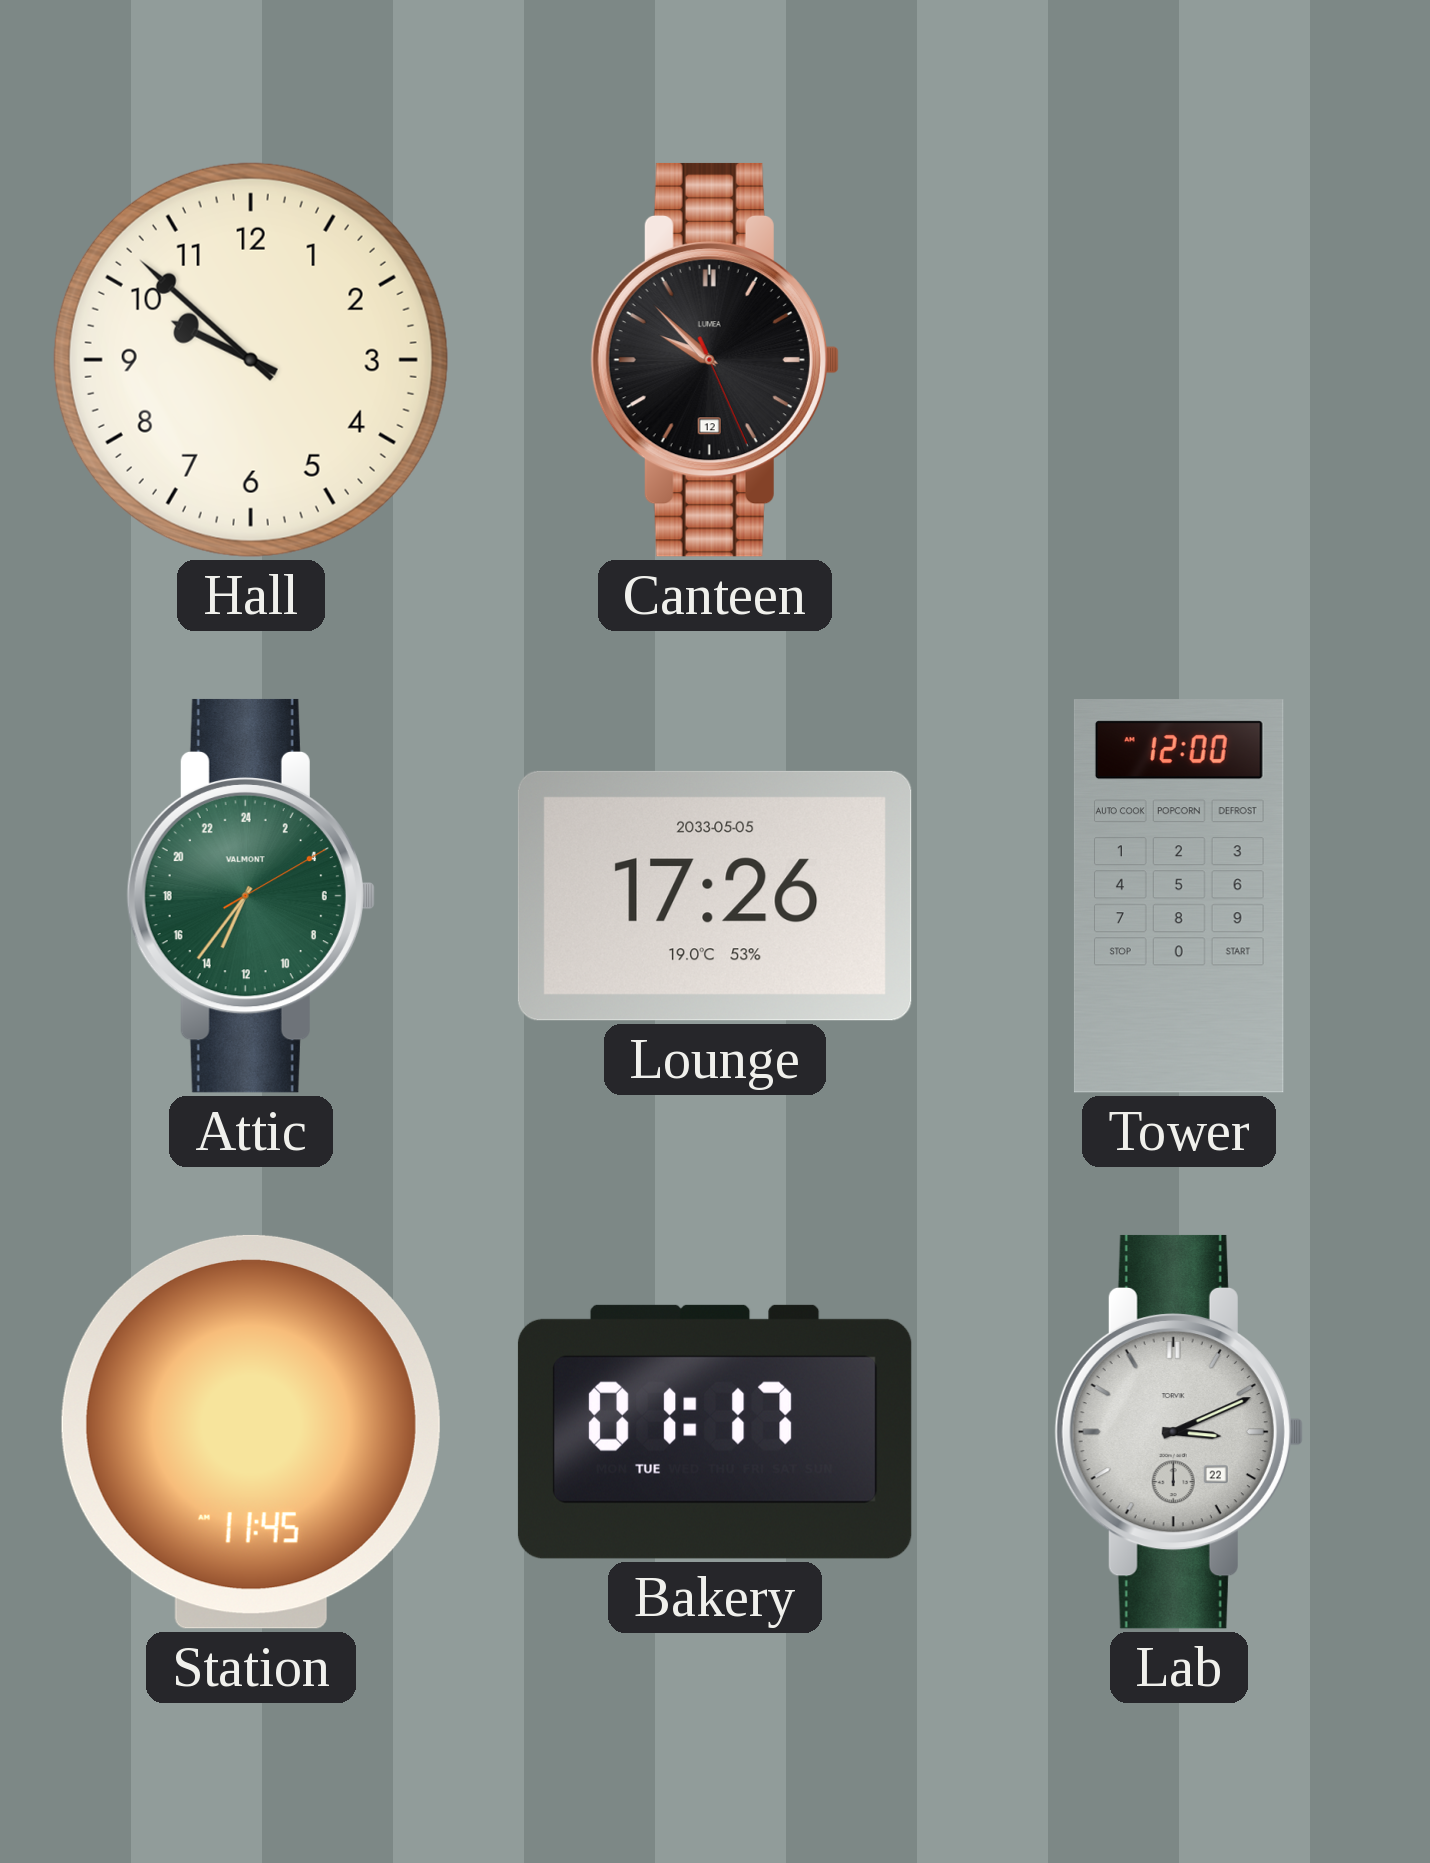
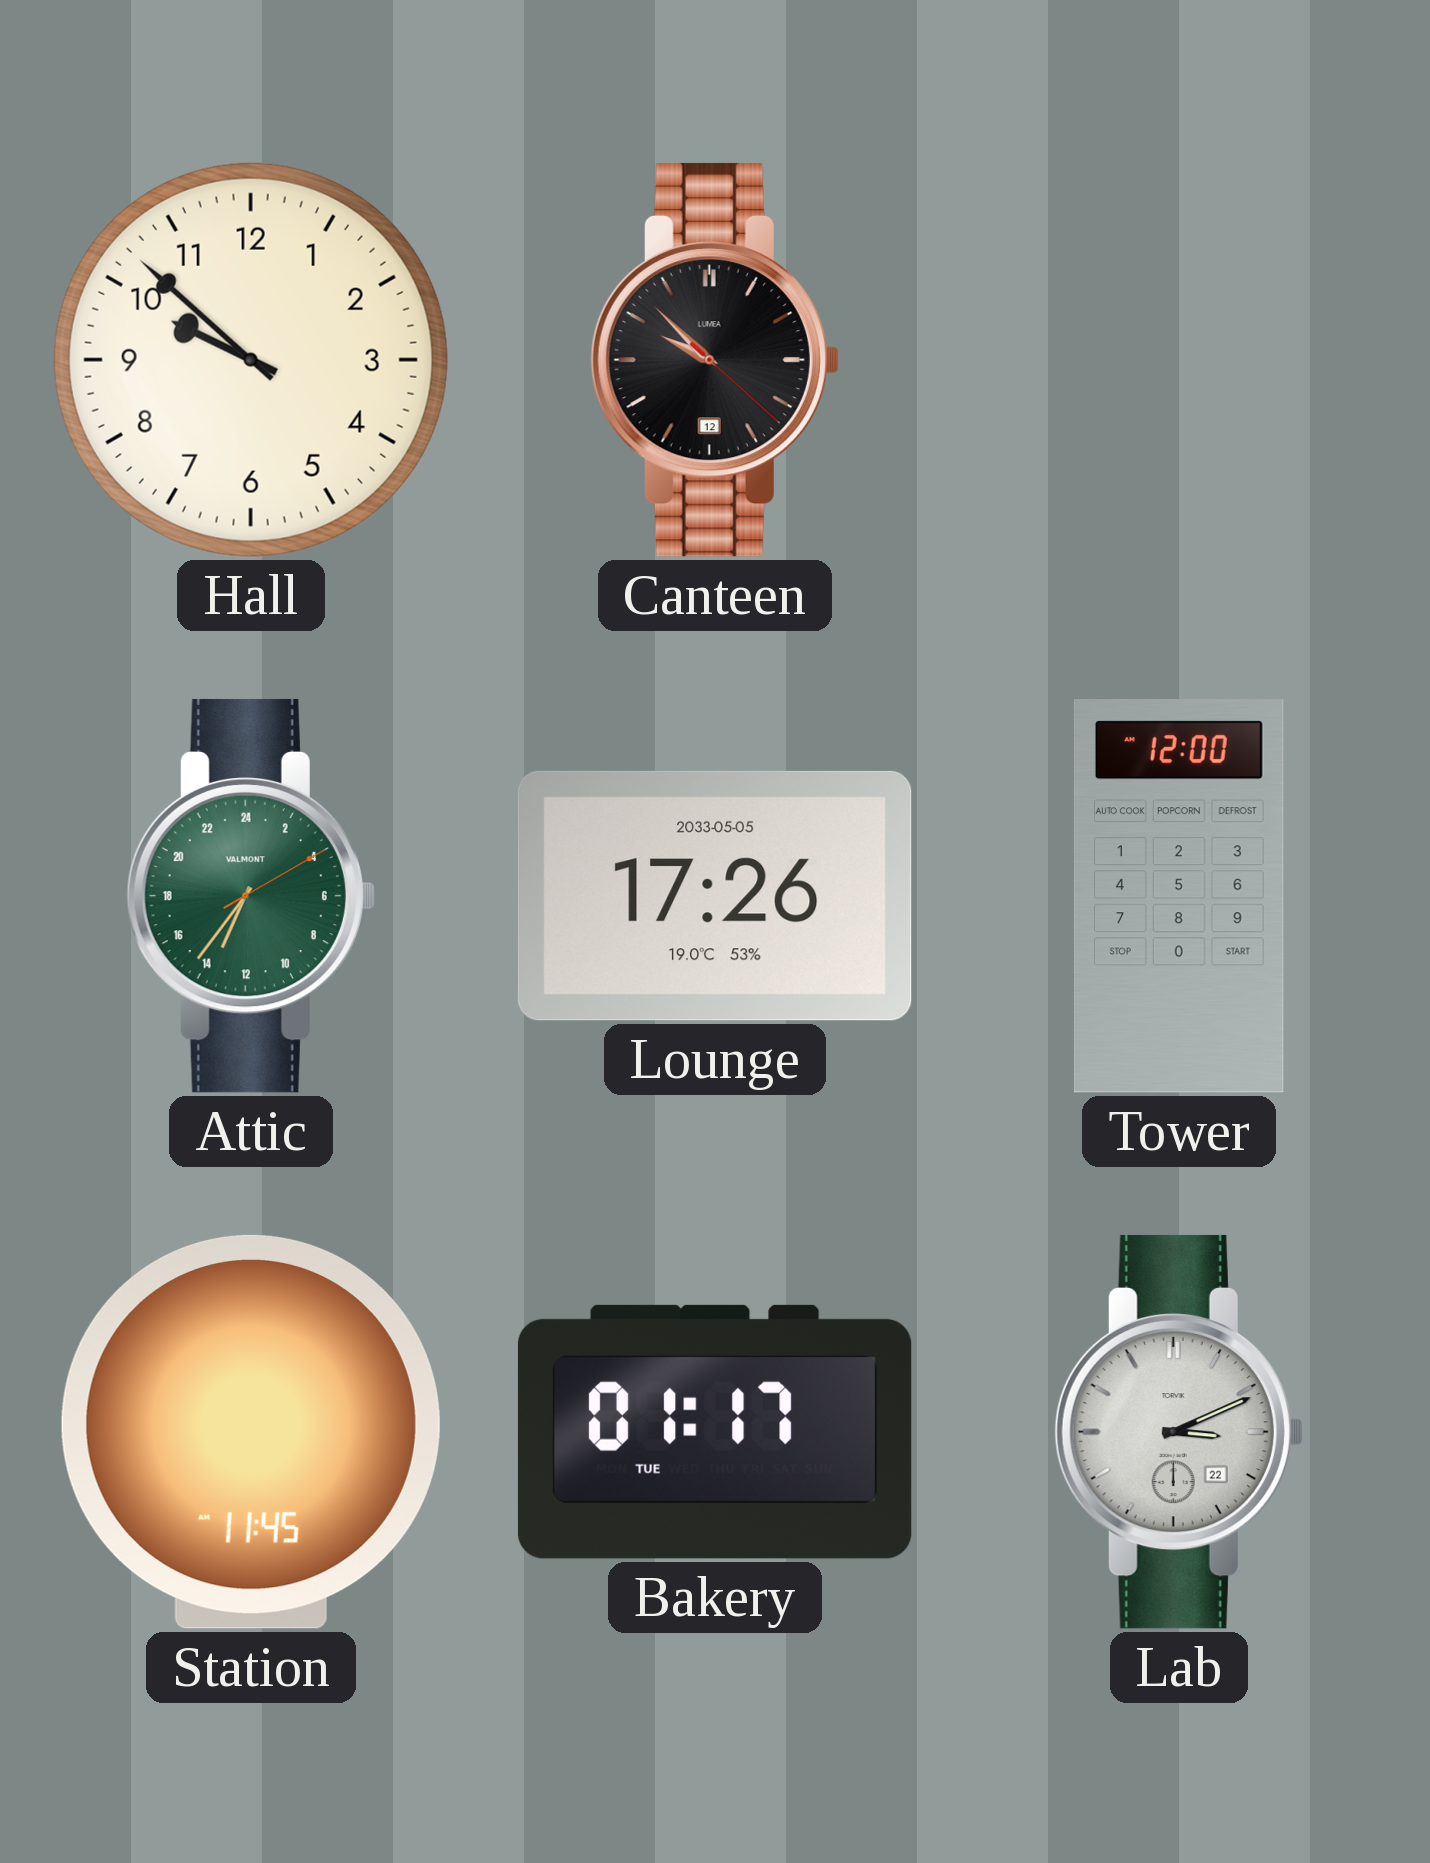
Canteen: 9:52:26 -> 9:52:22 (715, 360)
